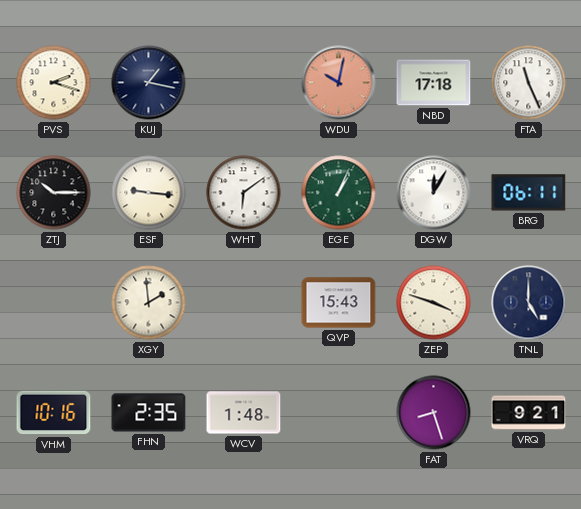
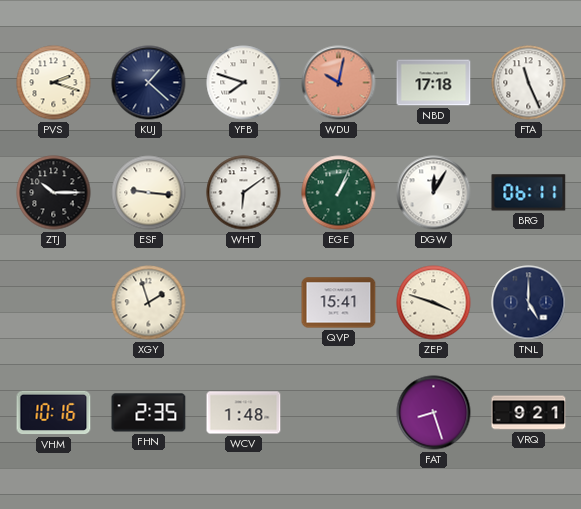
KUJ: 1:17 -> 1:22 (149, 83)
YFB: none -> 7:48 (244, 83)
XGY: 1:59 -> 1:57 (149, 303)
QVP: 15:43 -> 15:41 (339, 303)
